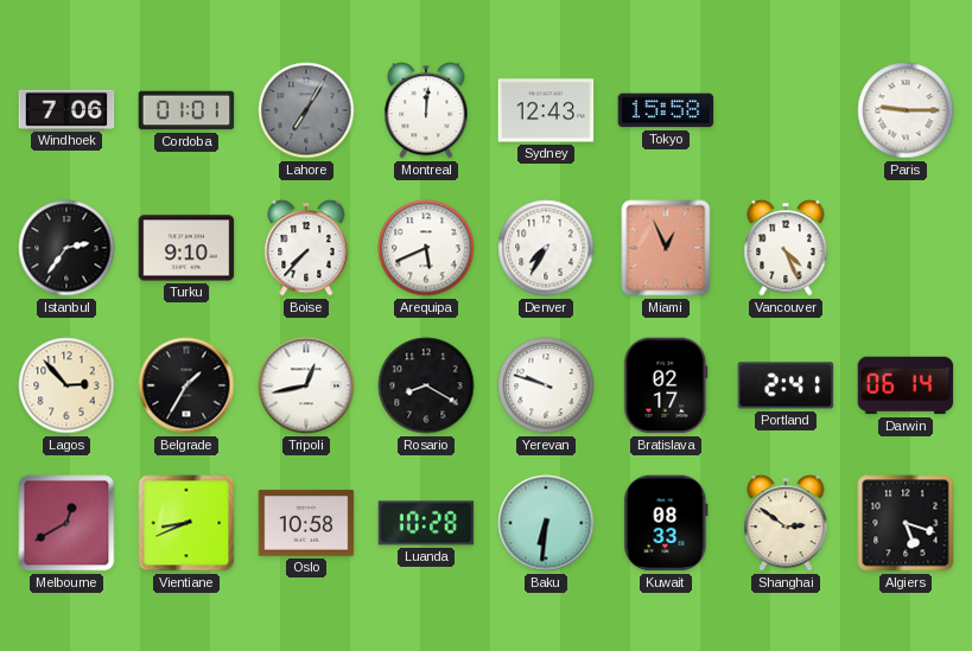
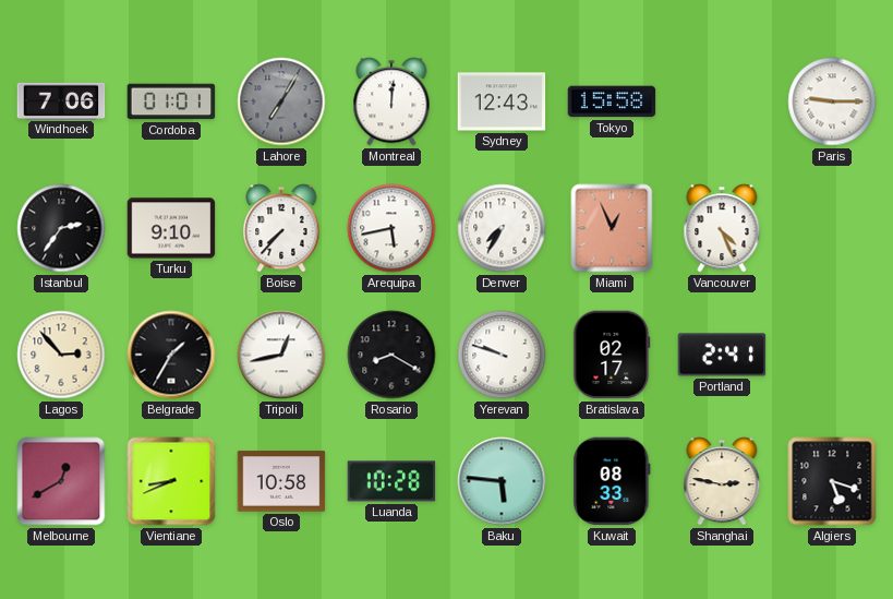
Arequipa: 5:41 -> 5:43 (391, 228)
Darwin: 06:14 -> none (906, 385)
Baku: 6:31 -> 5:46 (502, 481)
Shanghai: 2:51 -> 2:47 (722, 481)
